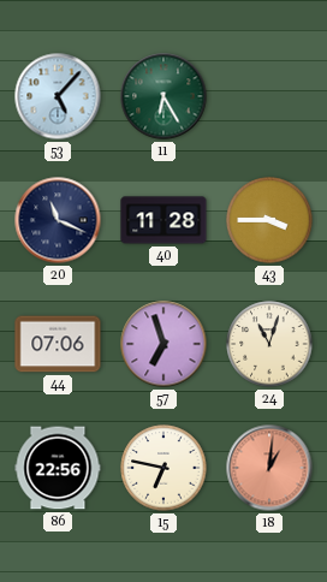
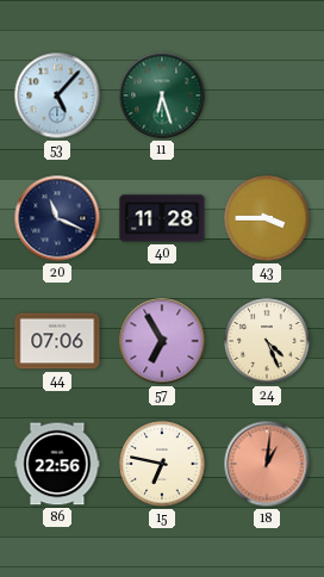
11: 6:25 -> 6:27 (162, 95)
57: 6:57 -> 6:55 (162, 341)
24: 11:03 -> 4:26 (267, 341)
